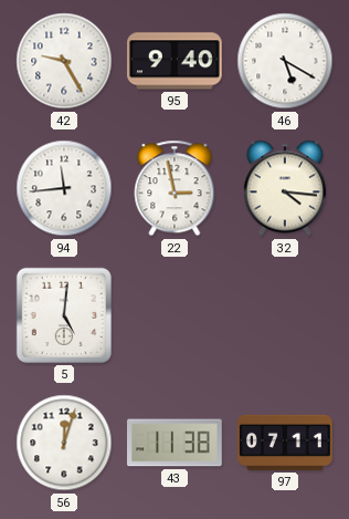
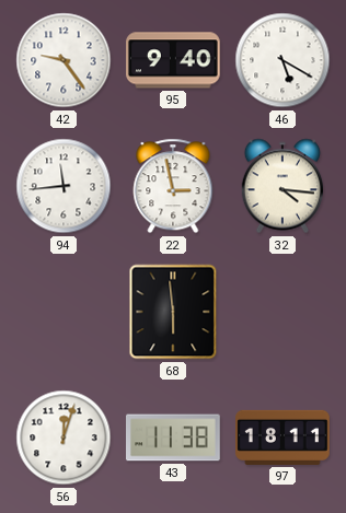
42: 9:25 -> 9:24 (64, 60)
5: 5:01 -> none (64, 315)
68: none -> 5:59 (173, 312)
97: 07:11 -> 18:11 (282, 438)
